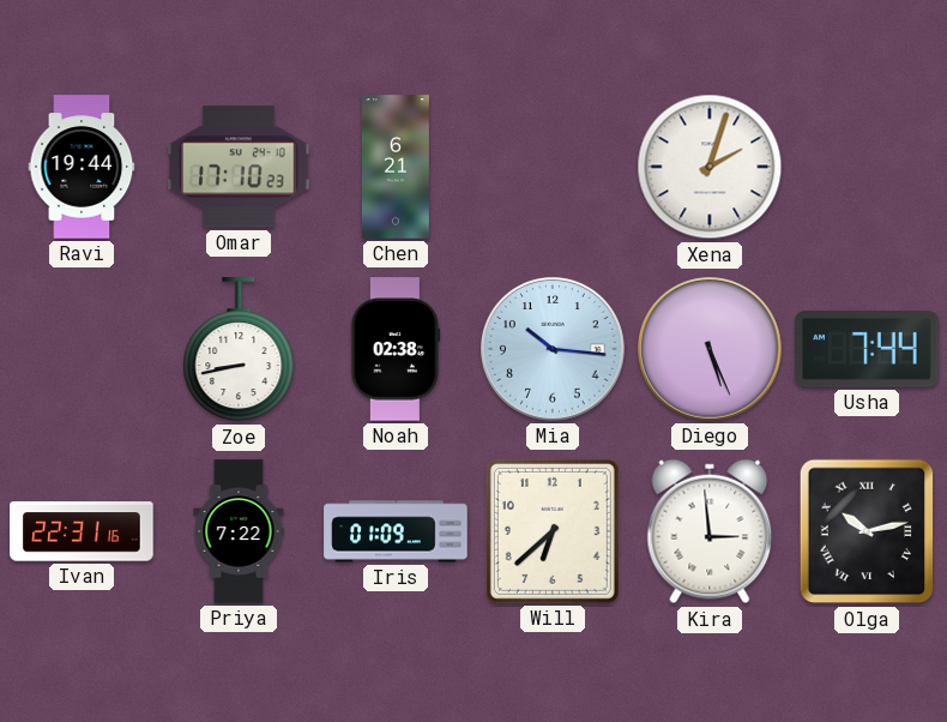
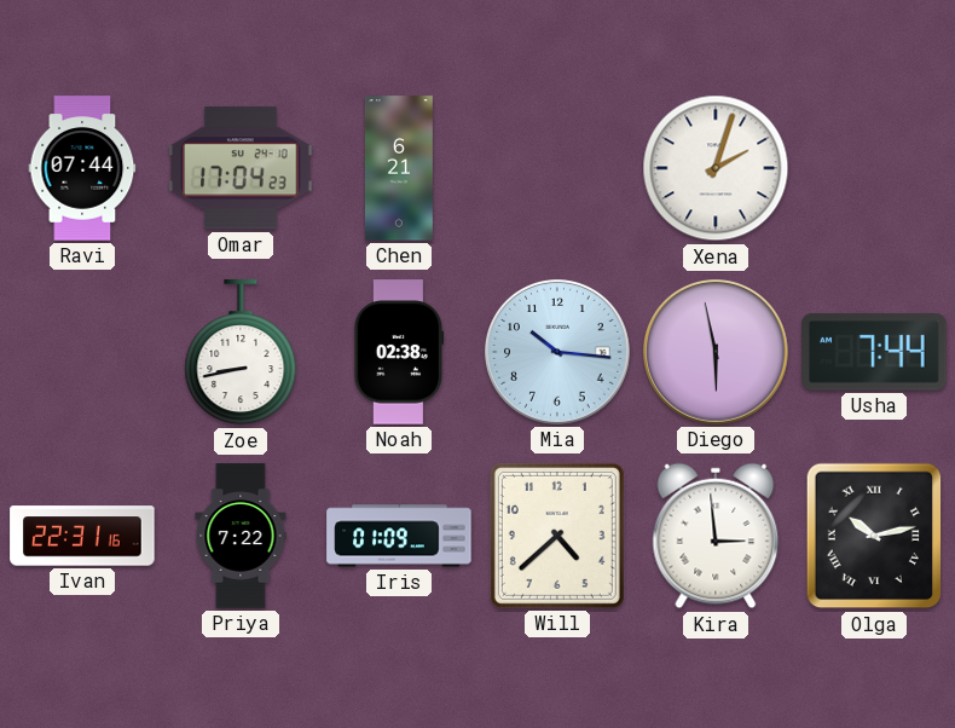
Ravi: 19:44 -> 07:44 (82, 168)
Omar: 17:10 -> 17:04 (241, 168)
Diego: 5:26 -> 5:58 (717, 353)
Will: 6:38 -> 4:38 (557, 536)
